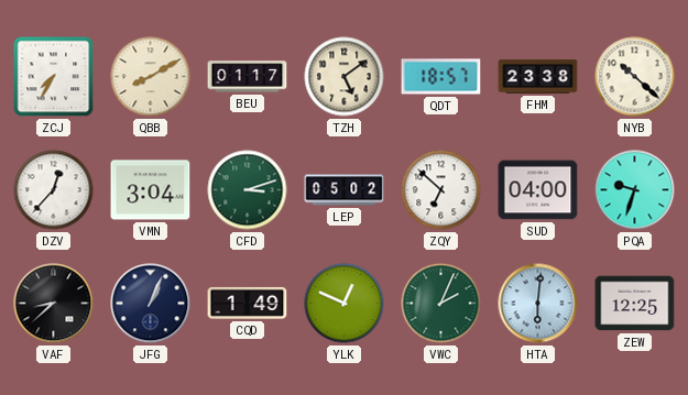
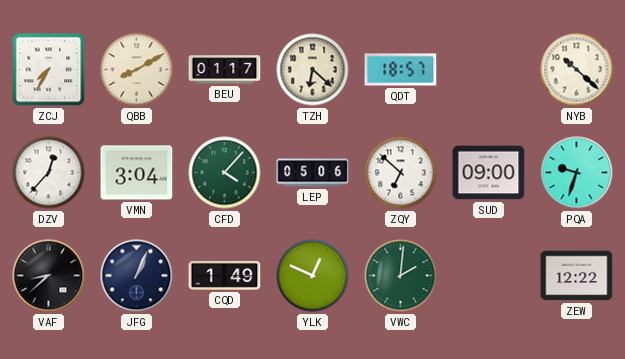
TZH: 5:09 -> 6:22 (313, 70)
FHM: 23:38 -> none (538, 77)
CFD: 3:12 -> 4:07 (225, 173)
LEP: 05:02 -> 05:06 (313, 173)
SUD: 04:00 -> 09:00 (489, 173)
VWC: 2:04 -> 2:01 (401, 276)
HTA: 6:01 -> none (538, 304)
ZEW: 12:25 -> 12:22 (577, 276)
